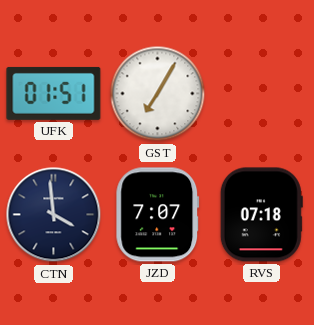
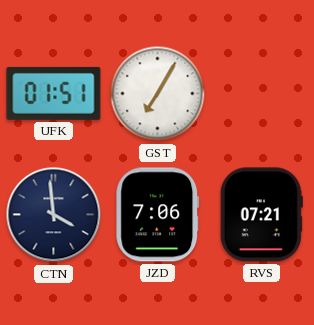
JZD: 7:07 -> 7:06 (158, 215)
RVS: 07:18 -> 07:21 (261, 215)
